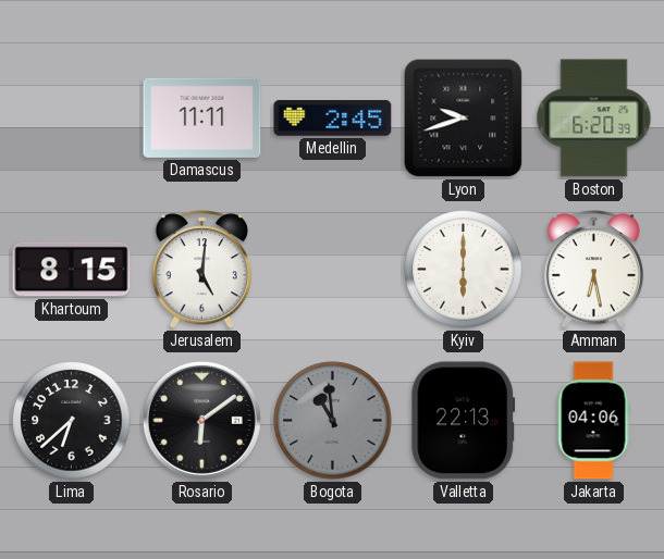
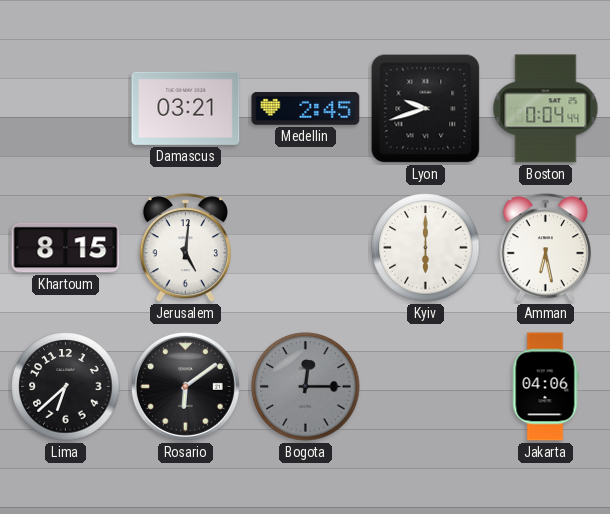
Damascus: 11:11 -> 03:21 (186, 108)
Boston: 6:20 -> 0:04 (546, 109)
Bogota: 10:59 -> 12:15 (306, 387)
Valletta: 22:13 -> none (464, 421)
